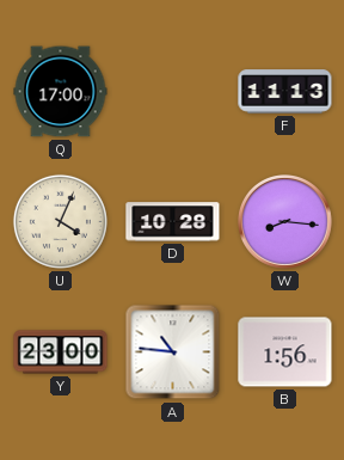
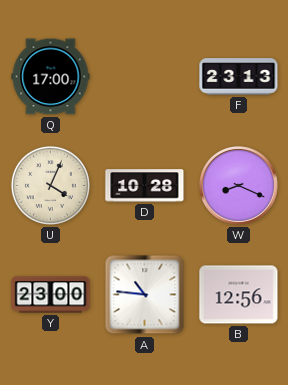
F: 11:13 -> 23:13 (239, 77)
W: 8:16 -> 8:19 (239, 186)
B: 1:56 -> 12:56 (239, 295)
